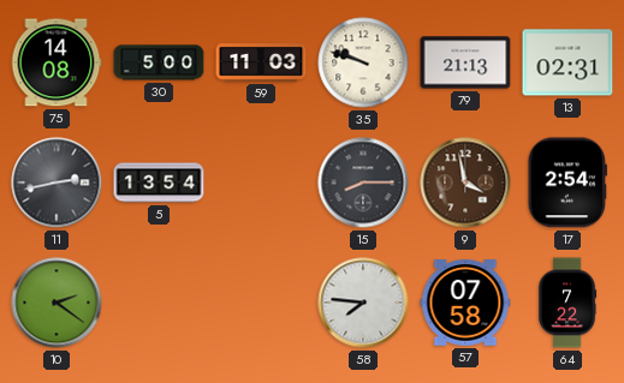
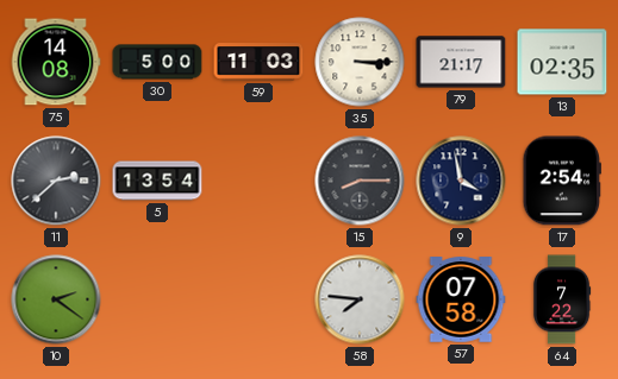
35: 9:48 -> 3:15 (360, 62)
79: 21:13 -> 21:17 (461, 62)
13: 02:31 -> 02:35 (562, 62)
11: 2:43 -> 2:38 (56, 181)
9 dial: brown -> navy (461, 181)
